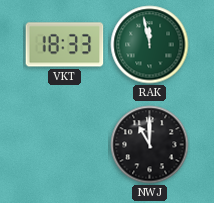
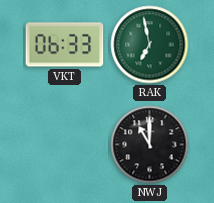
VKT: 18:33 -> 06:33 (65, 45)
RAK: 11:58 -> 6:58 (150, 45)
